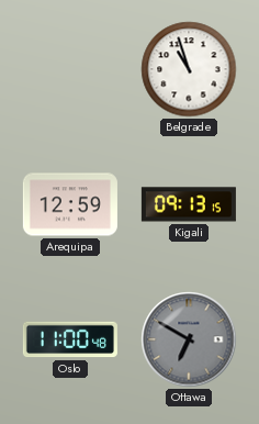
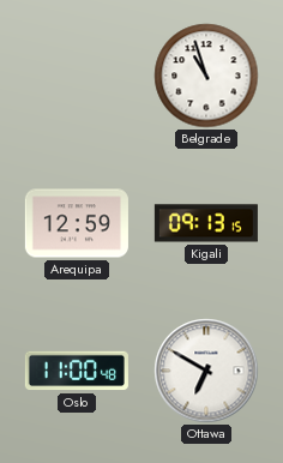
Ottawa dial: grey -> white (206, 371)
